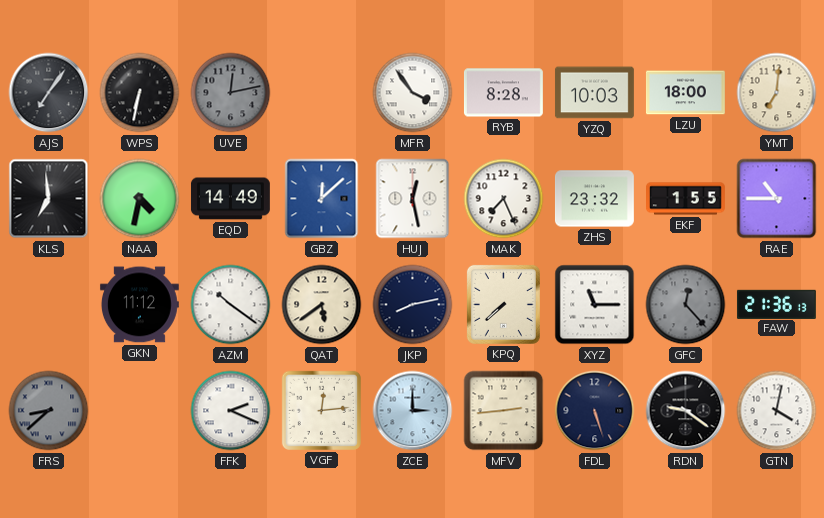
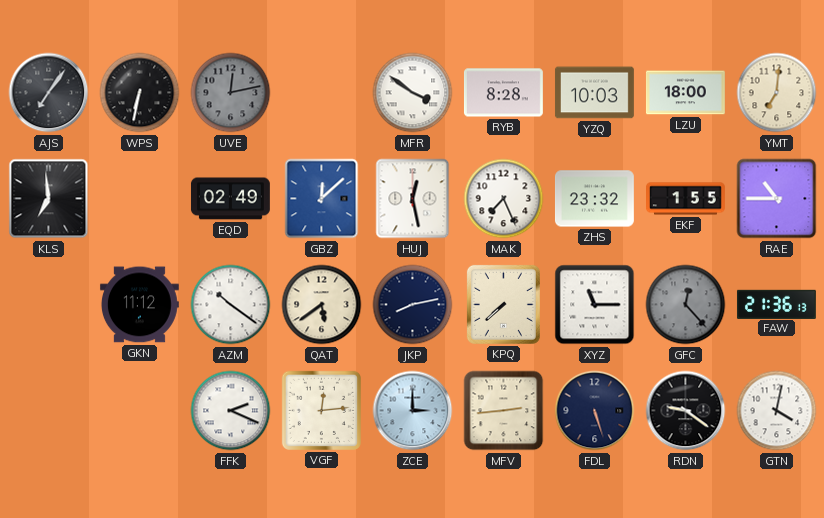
MFR: 3:54 -> 3:51 (413, 93)
NAA: 4:32 -> none (140, 199)
EQD: 14:49 -> 02:49 (230, 199)
FRS: 8:38 -> none (49, 411)
